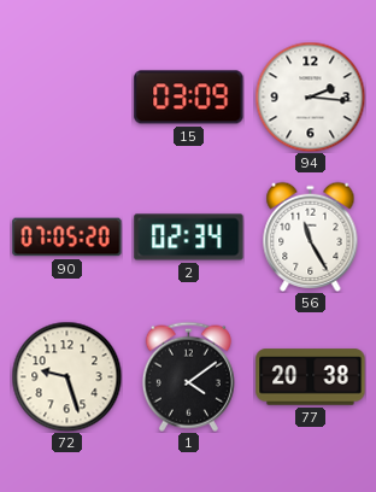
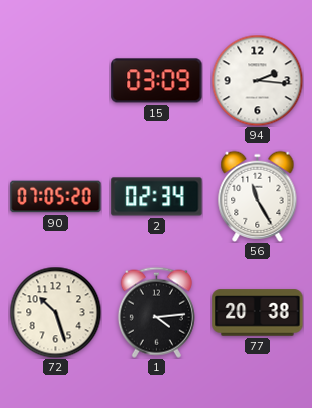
72: 9:27 -> 10:27 (55, 312)
1: 4:09 -> 4:14 (156, 312)
